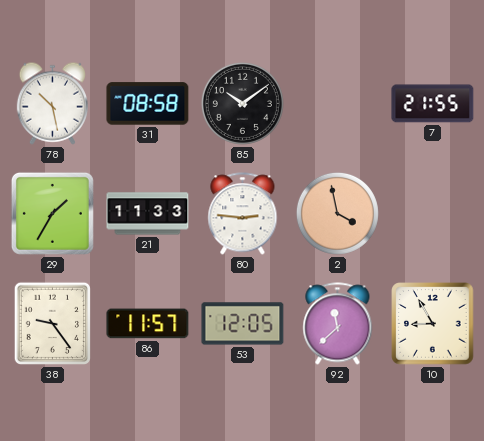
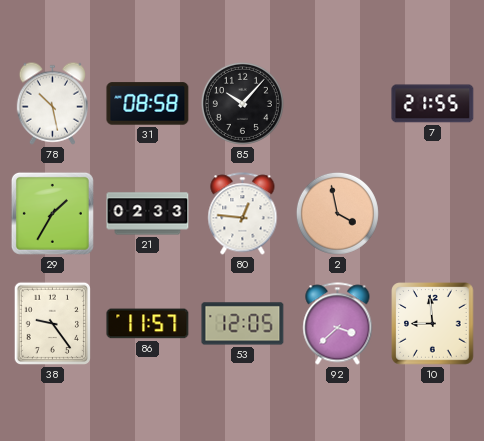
85: 10:09 -> 10:07 (242, 103)
21: 11:33 -> 02:33 (148, 214)
80: 2:46 -> 12:46 (243, 214)
92: 11:38 -> 3:38 (338, 324)
10: 8:55 -> 8:59 (433, 324)
